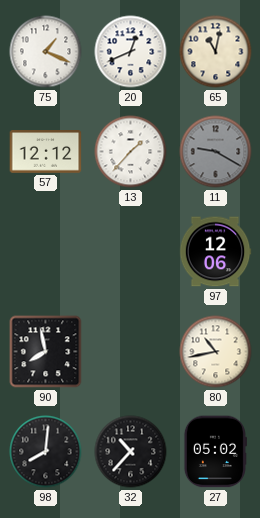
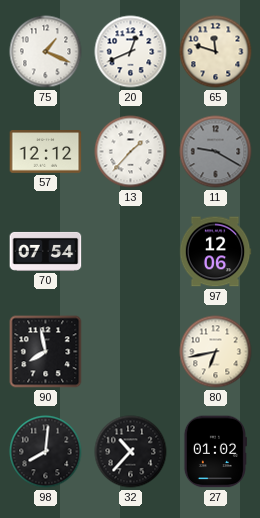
65: 11:02 -> 11:48 (216, 52)
70: none -> 07:54 (46, 251)
80: 10:43 -> 6:43 (216, 352)
27: 05:02 -> 01:02 (215, 452)
